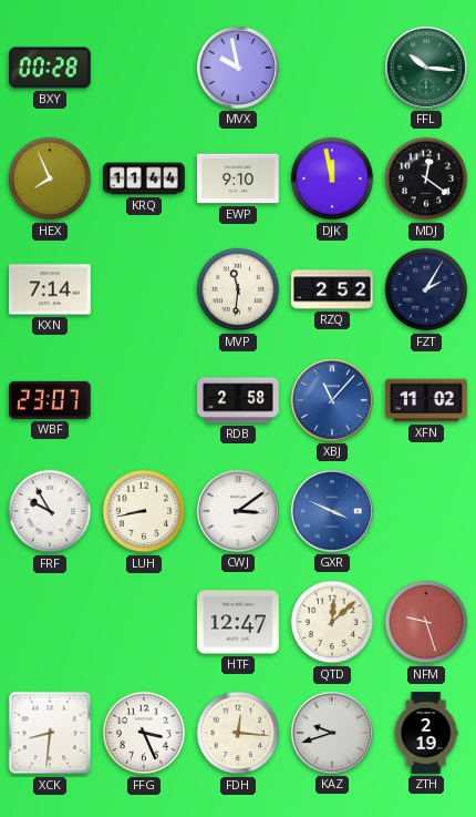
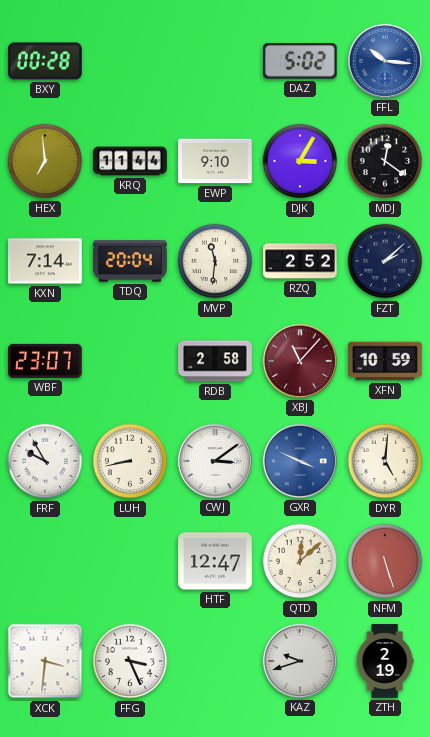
MVX: 9:58 -> none (238, 68)
DAZ: none -> 5:02 (300, 62)
FFL dial: green -> blue (385, 61)
HEX: 7:56 -> 6:59 (45, 161)
DJK: 11:58 -> 3:05 (300, 161)
TDQ: none -> 20:04 (130, 261)
FZT: 2:05 -> 2:08 (385, 261)
XBJ dial: blue -> burgundy (300, 361)
XFN: 11:02 -> 10:59 (385, 361)
DYR: none -> 5:01 (385, 461)
NFM: 9:27 -> 5:27 (385, 561)
XCK: 8:31 -> 3:31 (45, 661)
FDH: 12:16 -> none (238, 733)
